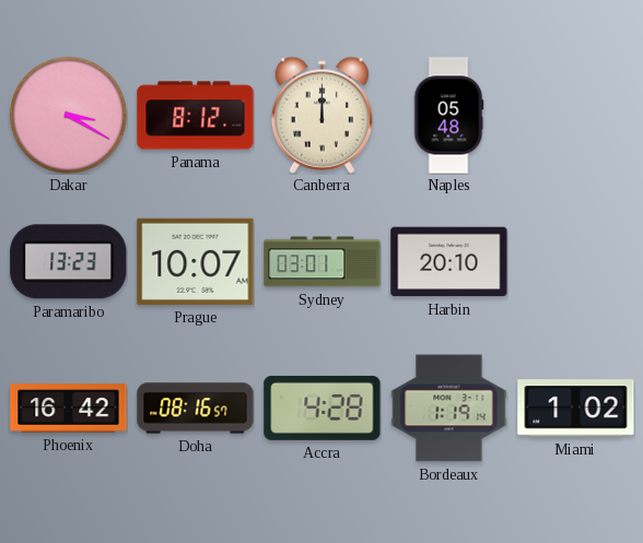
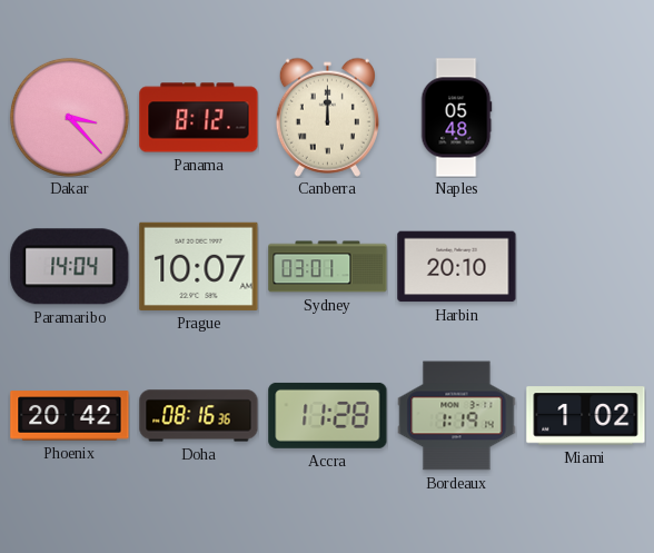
Dakar: 3:20 -> 3:23 (69, 117)
Paramaribo: 13:23 -> 14:04 (70, 267)
Phoenix: 16:42 -> 20:42 (70, 416)
Doha: 08:16:57 -> 08:16:36 (199, 416)
Accra: 4:28 -> 11:28 (328, 415)
